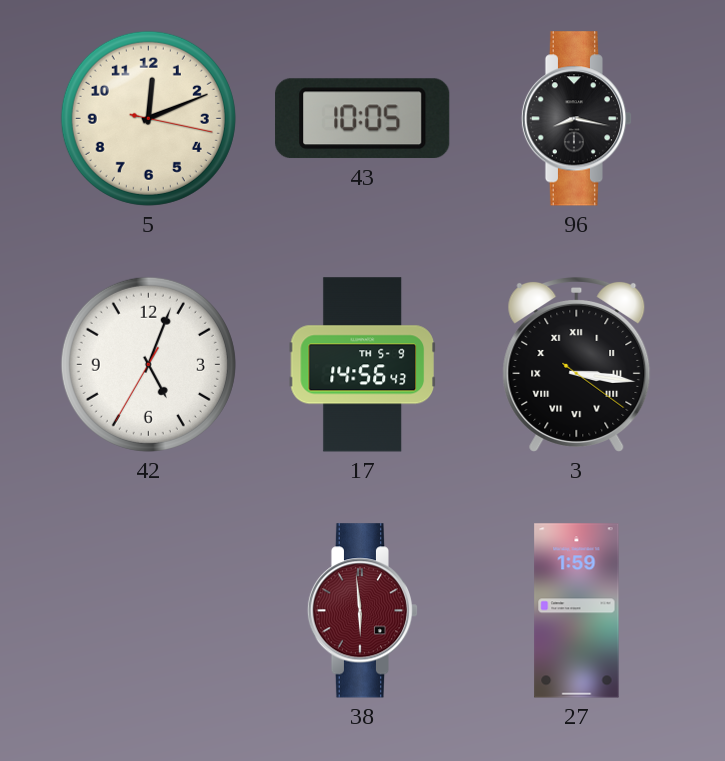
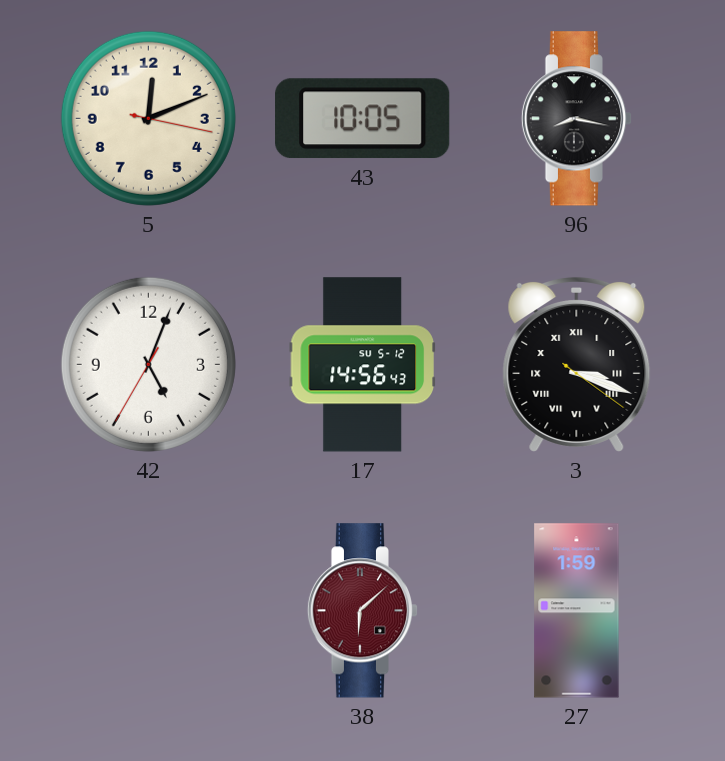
17 date: TH 5-9 -> SU 5-12 (362, 365)
3: 3:16 -> 3:18 (577, 364)
38: 5:59 -> 6:08 (363, 611)
